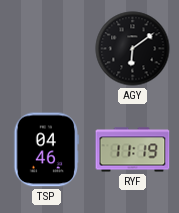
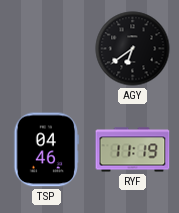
AGY: 6:09 -> 6:39 (133, 49)
